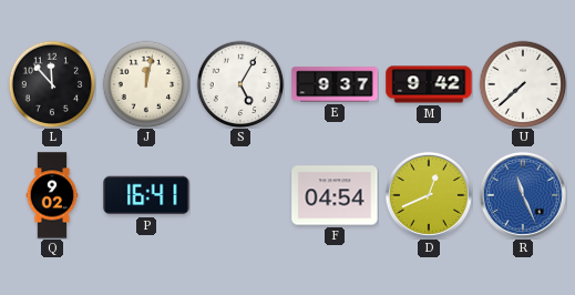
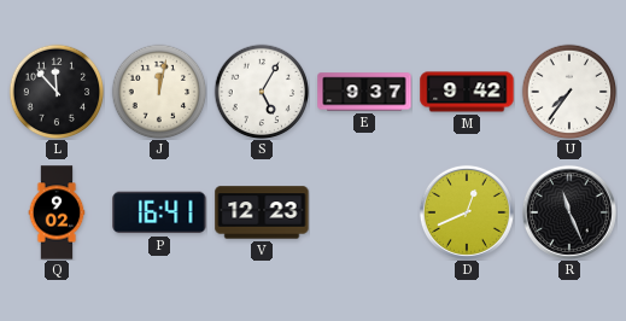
U: 7:38 -> 7:36 (569, 92)
V: none -> 12:23 (262, 212)
F: 04:54 -> none (335, 195)
R dial: blue -> black (569, 212)
